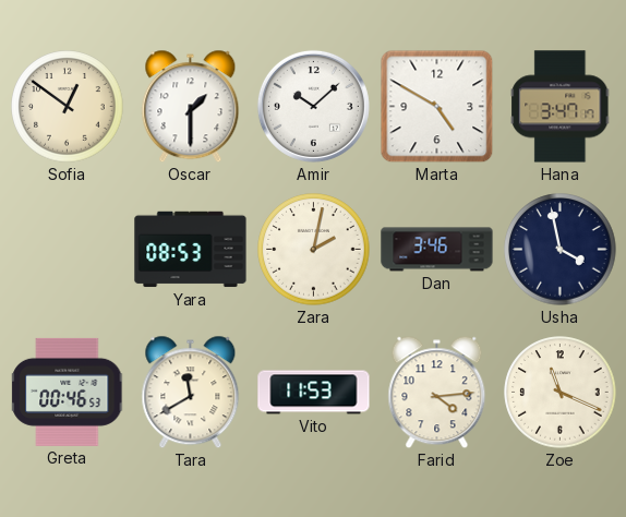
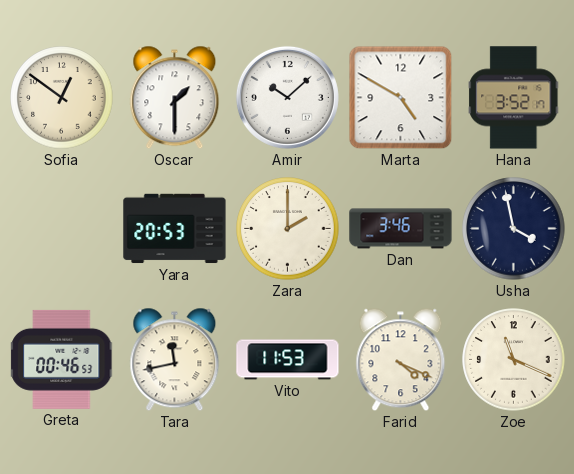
Hana: 3:47 -> 3:52 (514, 98)
Yara: 08:53 -> 20:53 (175, 229)
Zara: 2:02 -> 2:00 (288, 229)
Tara: 11:40 -> 11:43 (175, 360)
Farid: 4:14 -> 4:19 (401, 360)
